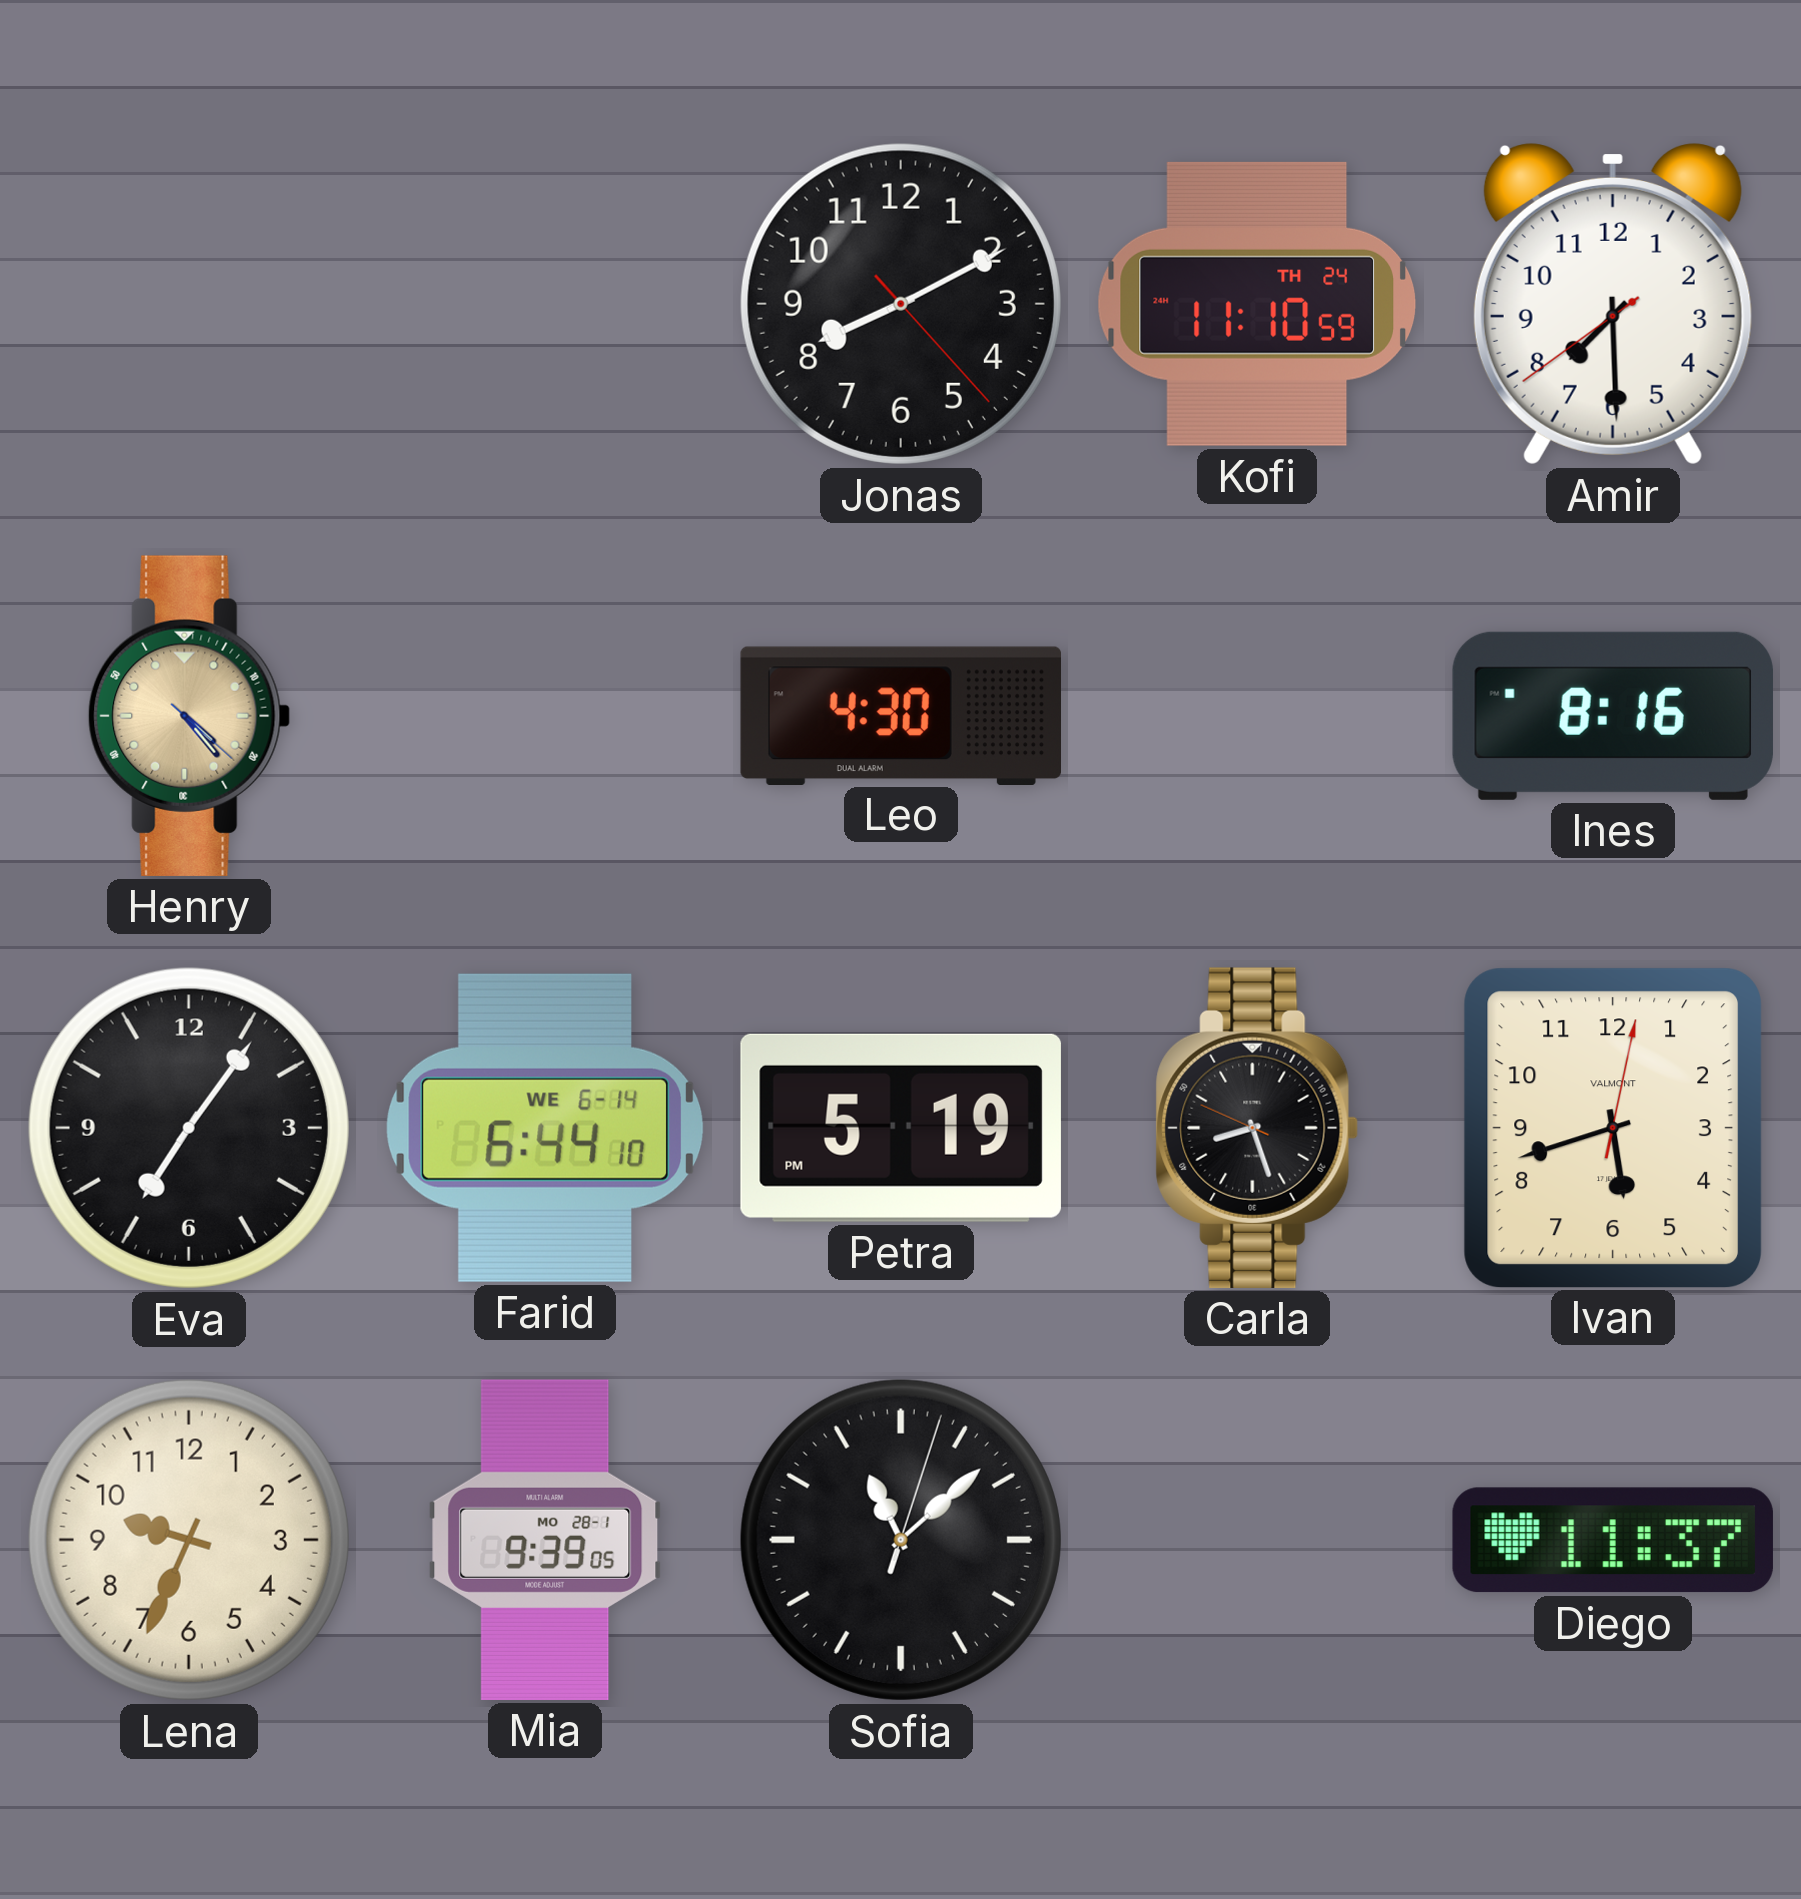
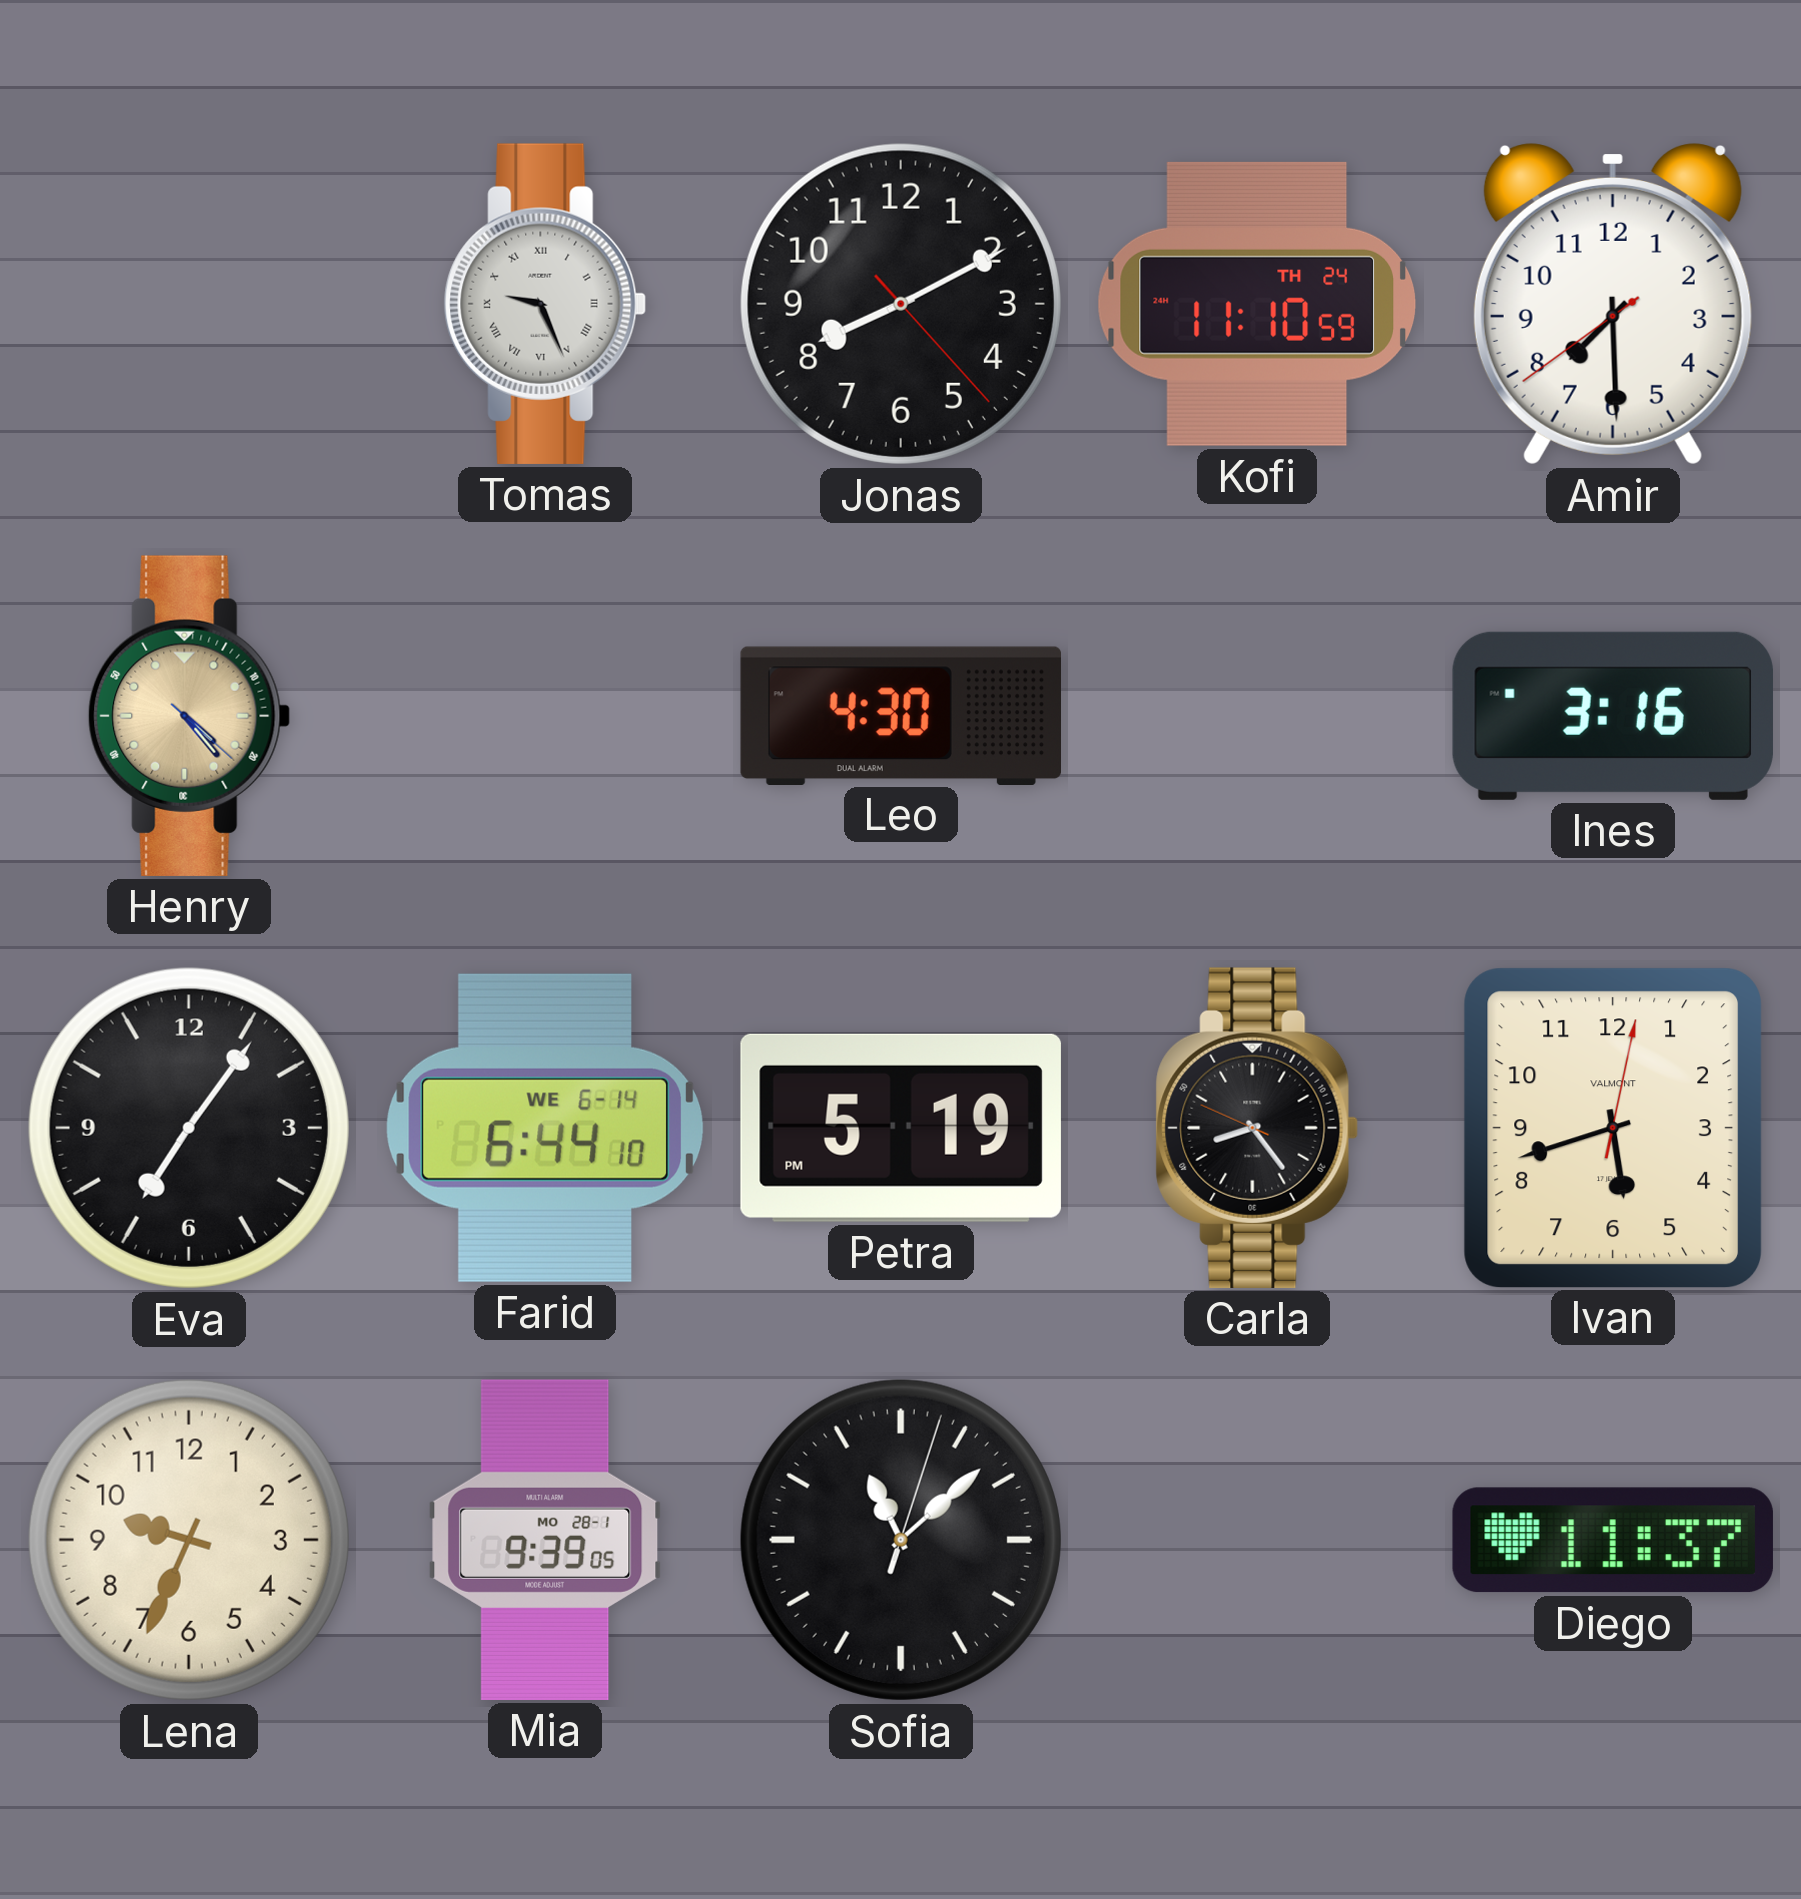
Tomas: none -> 9:26 (545, 304)
Ines: 8:16 -> 3:16 (1612, 716)
Carla: 8:26 -> 8:23 (1257, 1128)
